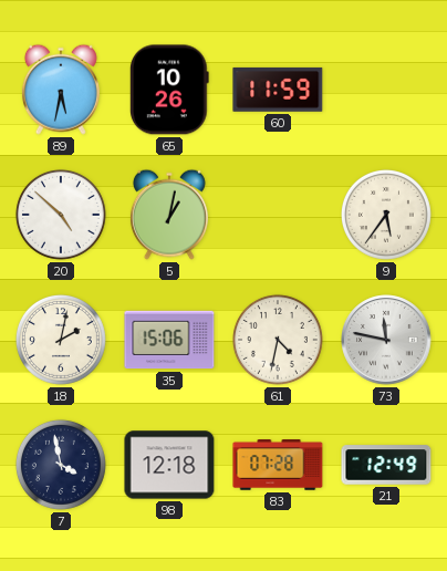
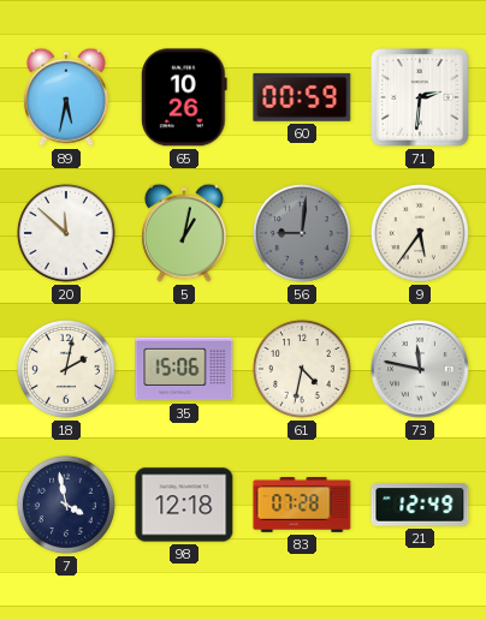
60: 11:59 -> 00:59 (302, 97)
71: none -> 2:31 (420, 97)
20: 4:52 -> 11:52 (66, 233)
56: none -> 9:01 (302, 233)
